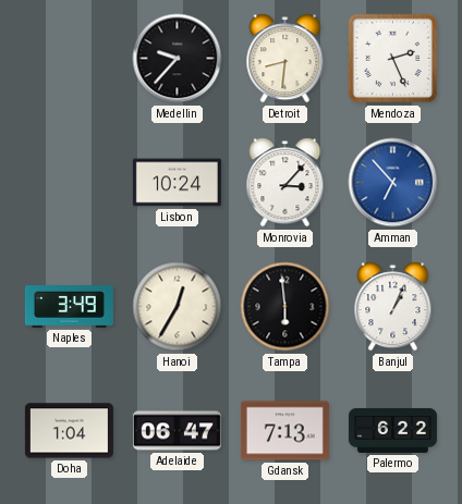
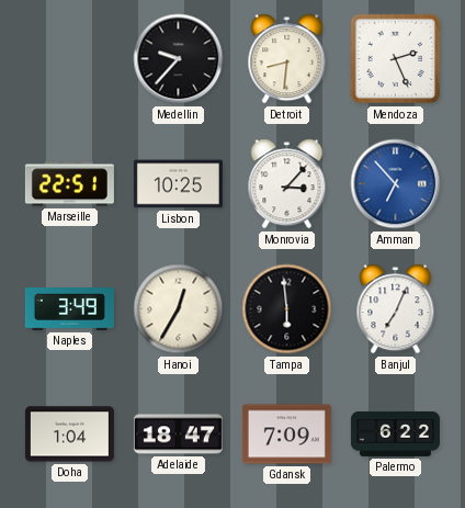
Marseille: none -> 22:51 (69, 184)
Lisbon: 10:24 -> 10:25 (178, 184)
Banjul: 1:04 -> 7:04 (396, 309)
Adelaide: 06:47 -> 18:47 (178, 434)
Gdansk: 7:13 -> 7:09 (286, 434)
